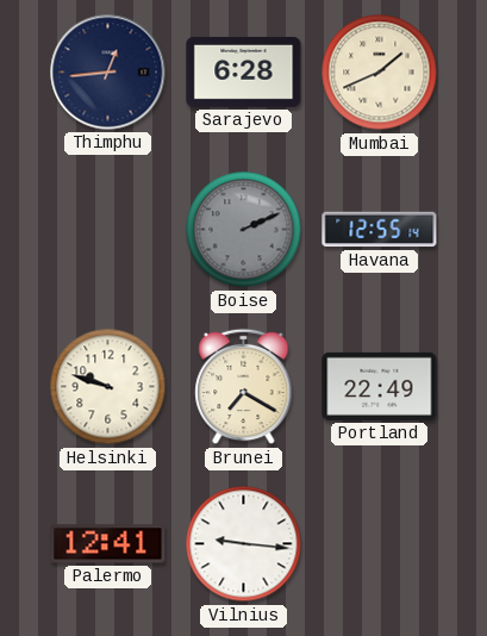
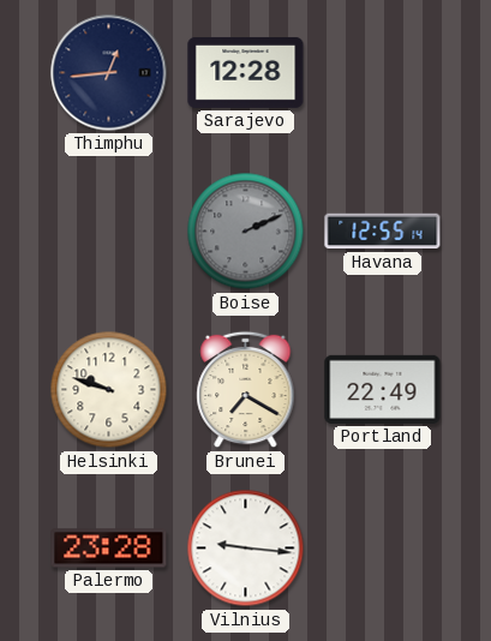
Sarajevo: 6:28 -> 12:28 (246, 72)
Mumbai: 1:41 -> none (380, 73)
Palermo: 12:41 -> 23:28 (109, 549)
